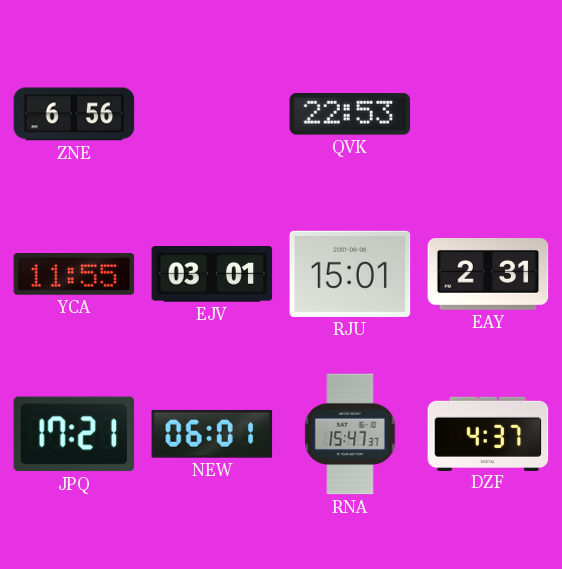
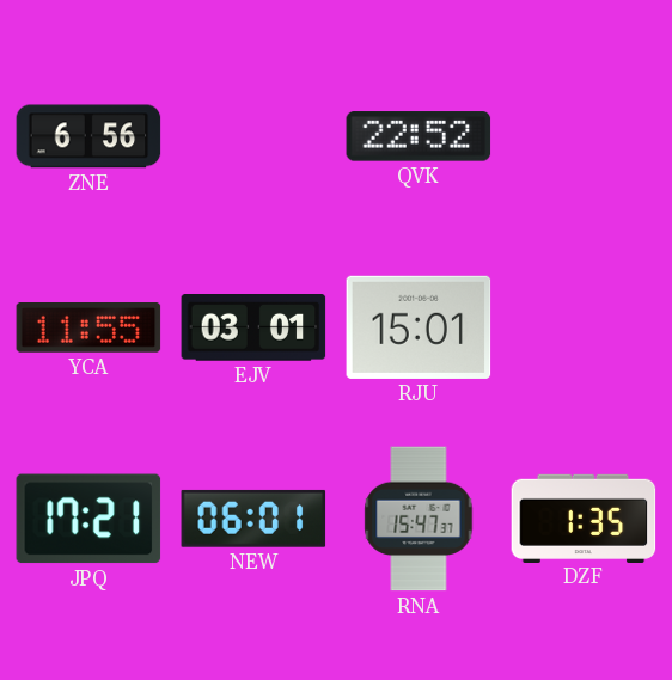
QVK: 22:53 -> 22:52 (419, 136)
EAY: 2:31 -> none (488, 275)
DZF: 4:37 -> 1:35 (584, 517)
